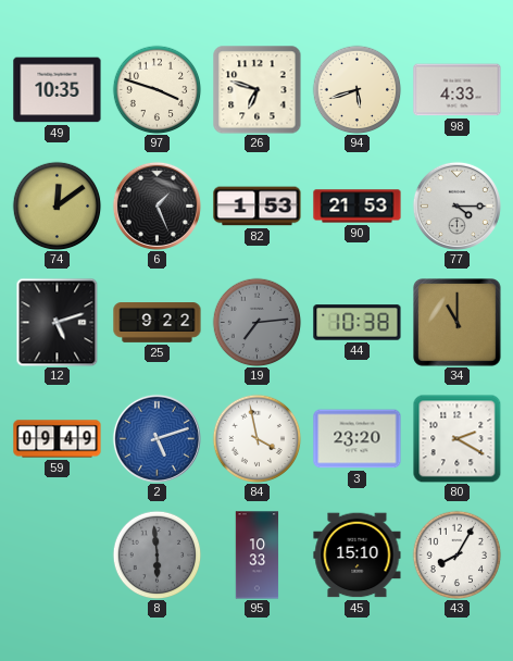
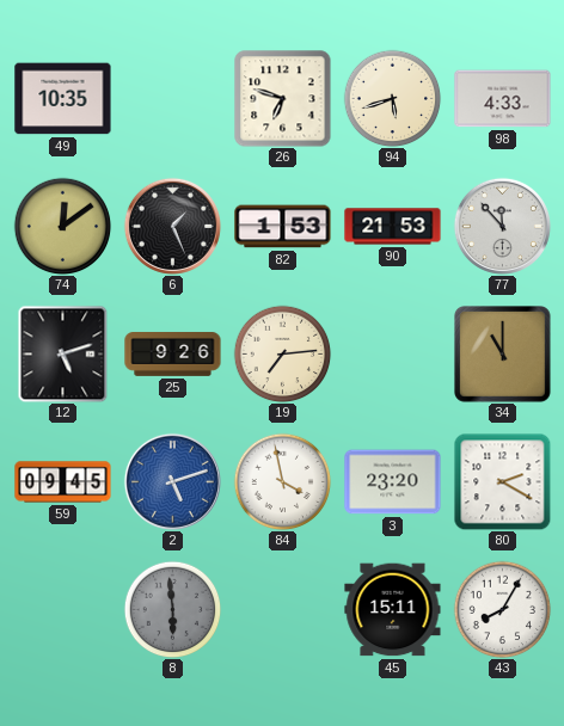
97: 3:48 -> none (157, 89)
77: 4:15 -> 11:53 (502, 226)
25: 9:22 -> 9:26 (173, 355)
19 dial: grey -> cream (282, 353)
44: 10:38 -> none (358, 323)
59: 09:49 -> 09:45 (63, 482)
95: 10:33 -> none (258, 556)
45: 15:10 -> 15:11 (393, 610)
